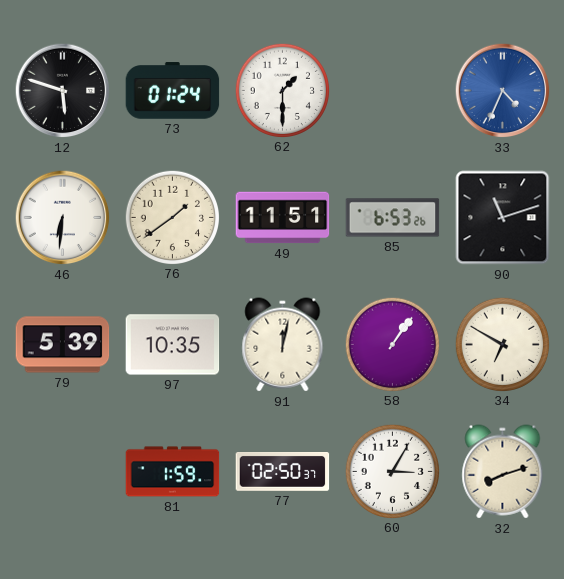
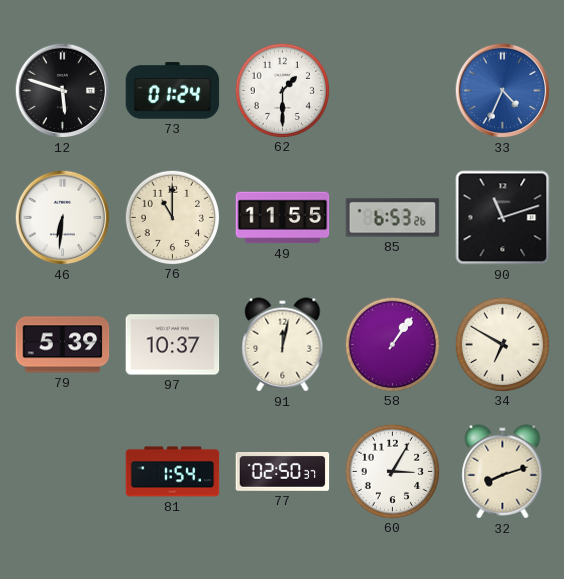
76: 1:39 -> 11:00 (172, 217)
49: 11:51 -> 11:55 (283, 218)
97: 10:35 -> 10:37 (173, 345)
81: 1:59 -> 1:54 (173, 472)
